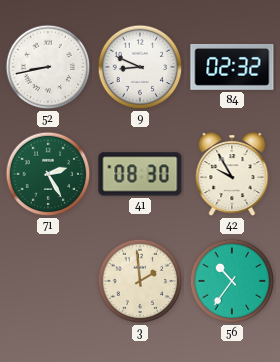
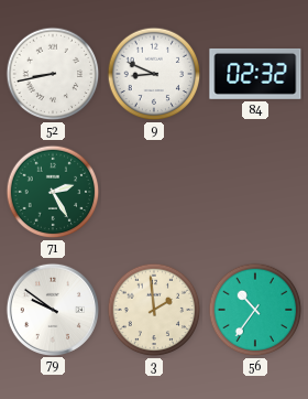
41: 08:30 -> none (140, 174)
42: 9:55 -> none (232, 175)
79: none -> 9:51 (52, 309)
